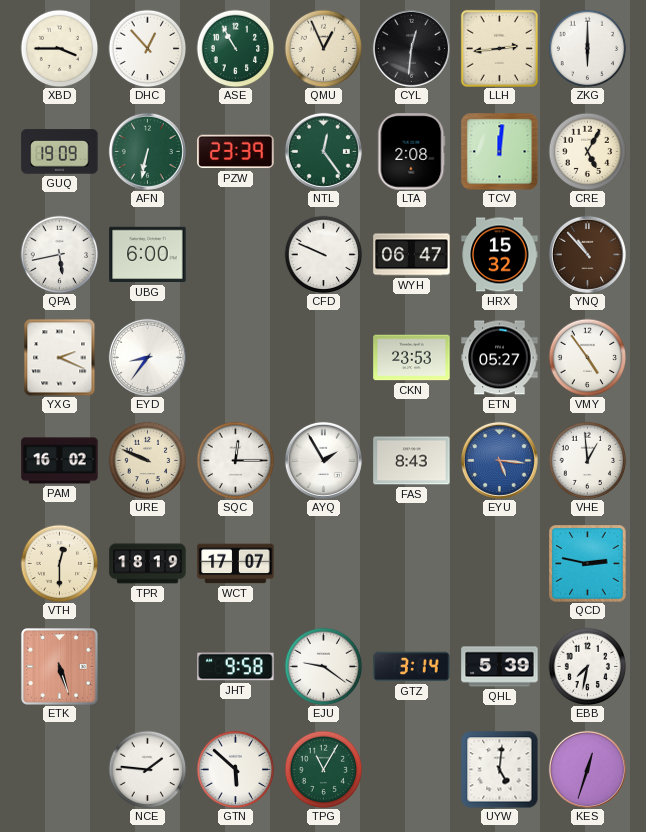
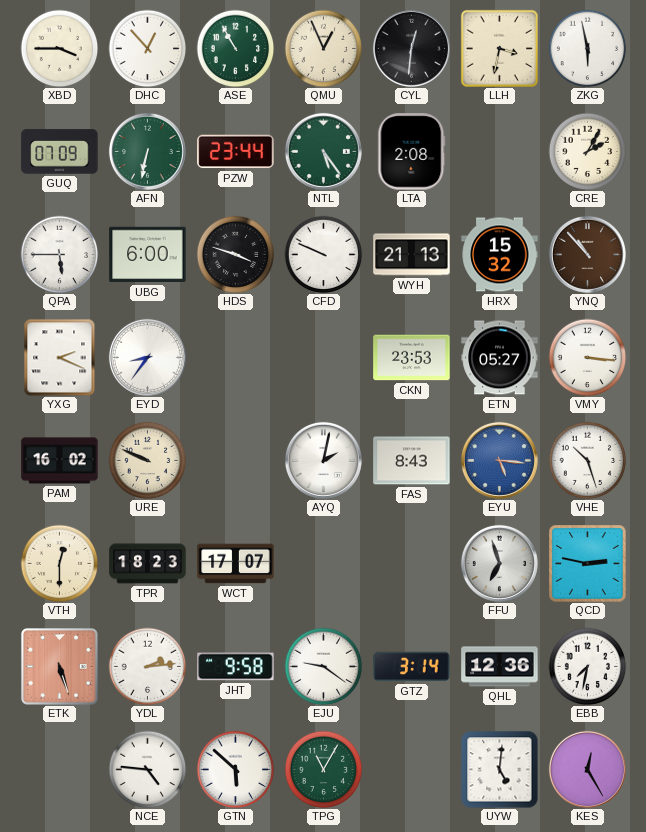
LLH: 2:44 -> 3:32 (499, 48)
ZKG: 6:00 -> 5:58 (587, 48)
GUQ: 19:09 -> 07:09 (60, 152)
PZW: 23:39 -> 23:44 (236, 152)
NTL: 12:24 -> 5:24 (323, 151)
TCV: 12:01 -> none (499, 151)
CRE: 5:05 -> 2:05 (587, 151)
QPA: 5:43 -> 5:45 (59, 254)
HDS: none -> 3:48 (235, 254)
WYH: 06:47 -> 21:13 (412, 255)
VMY: 4:54 -> 3:16 (587, 357)
SQC: 12:15 -> none (235, 460)
AYQ: 1:55 -> 2:02 (323, 460)
VHE: 12:59 -> 10:27 (587, 460)
TPR: 18:19 -> 18:23 (148, 564)
FFU: none -> 6:57 (499, 563)
YDL: none -> 2:14 (147, 666)
QHL: 5:39 -> 12:36 (500, 667)
NCE: 1:46 -> 4:46 (147, 769)
KES: 12:33 -> 12:25 (587, 769)
